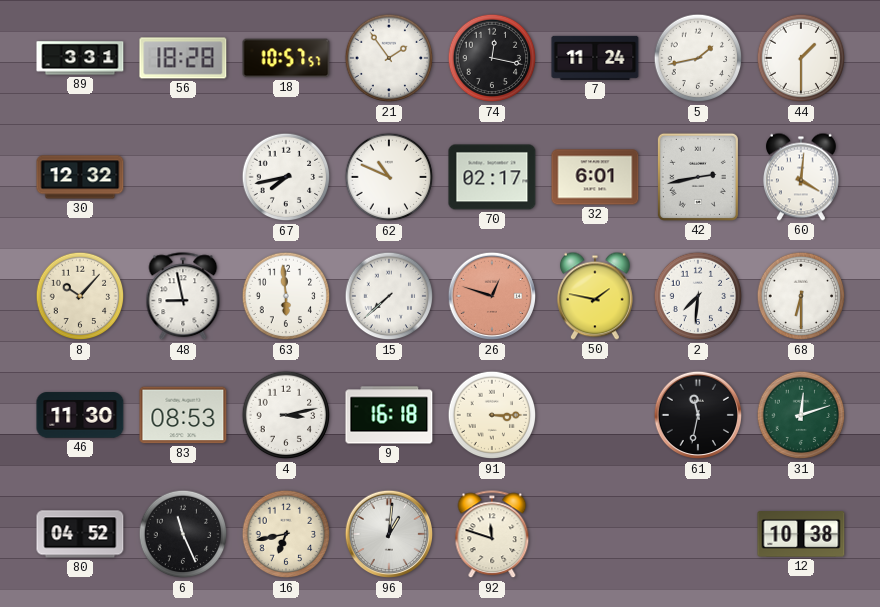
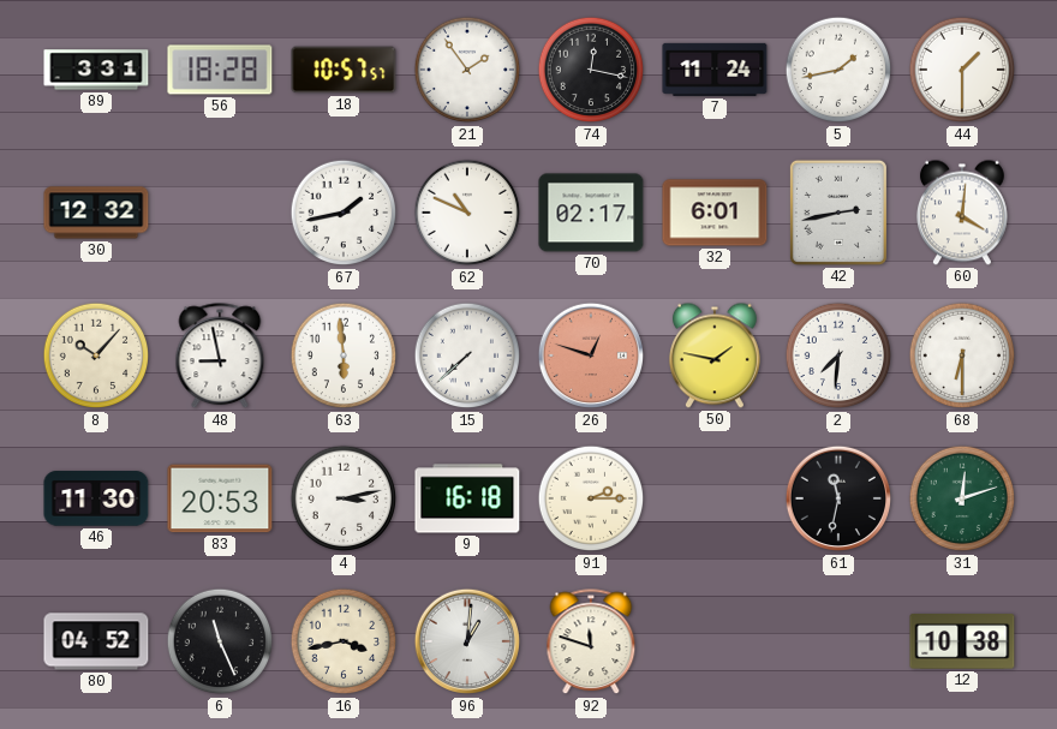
67: 7:43 -> 1:43 (344, 213)
83: 08:53 -> 20:53 (220, 498)
91: 3:15 -> 2:15 (591, 498)
16: 6:43 -> 3:43 (344, 641)
